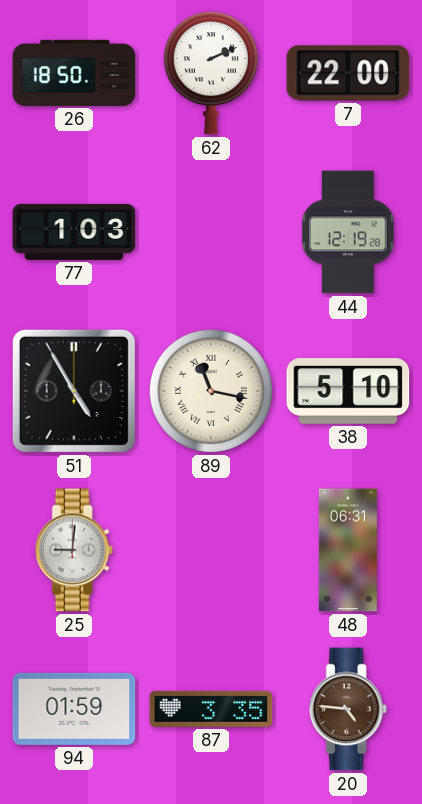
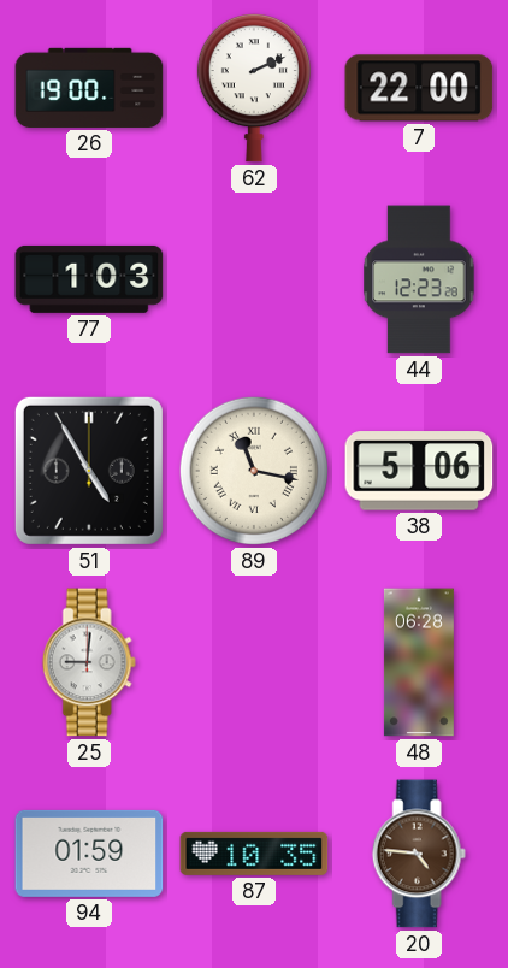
26: 18:50 -> 19:00 (89, 88)
44: 12:19 -> 12:23 (419, 279)
38: 5:10 -> 5:06 (419, 471)
48: 06:31 -> 06:28 (419, 662)
87: 3:35 -> 10:35 (254, 854)
